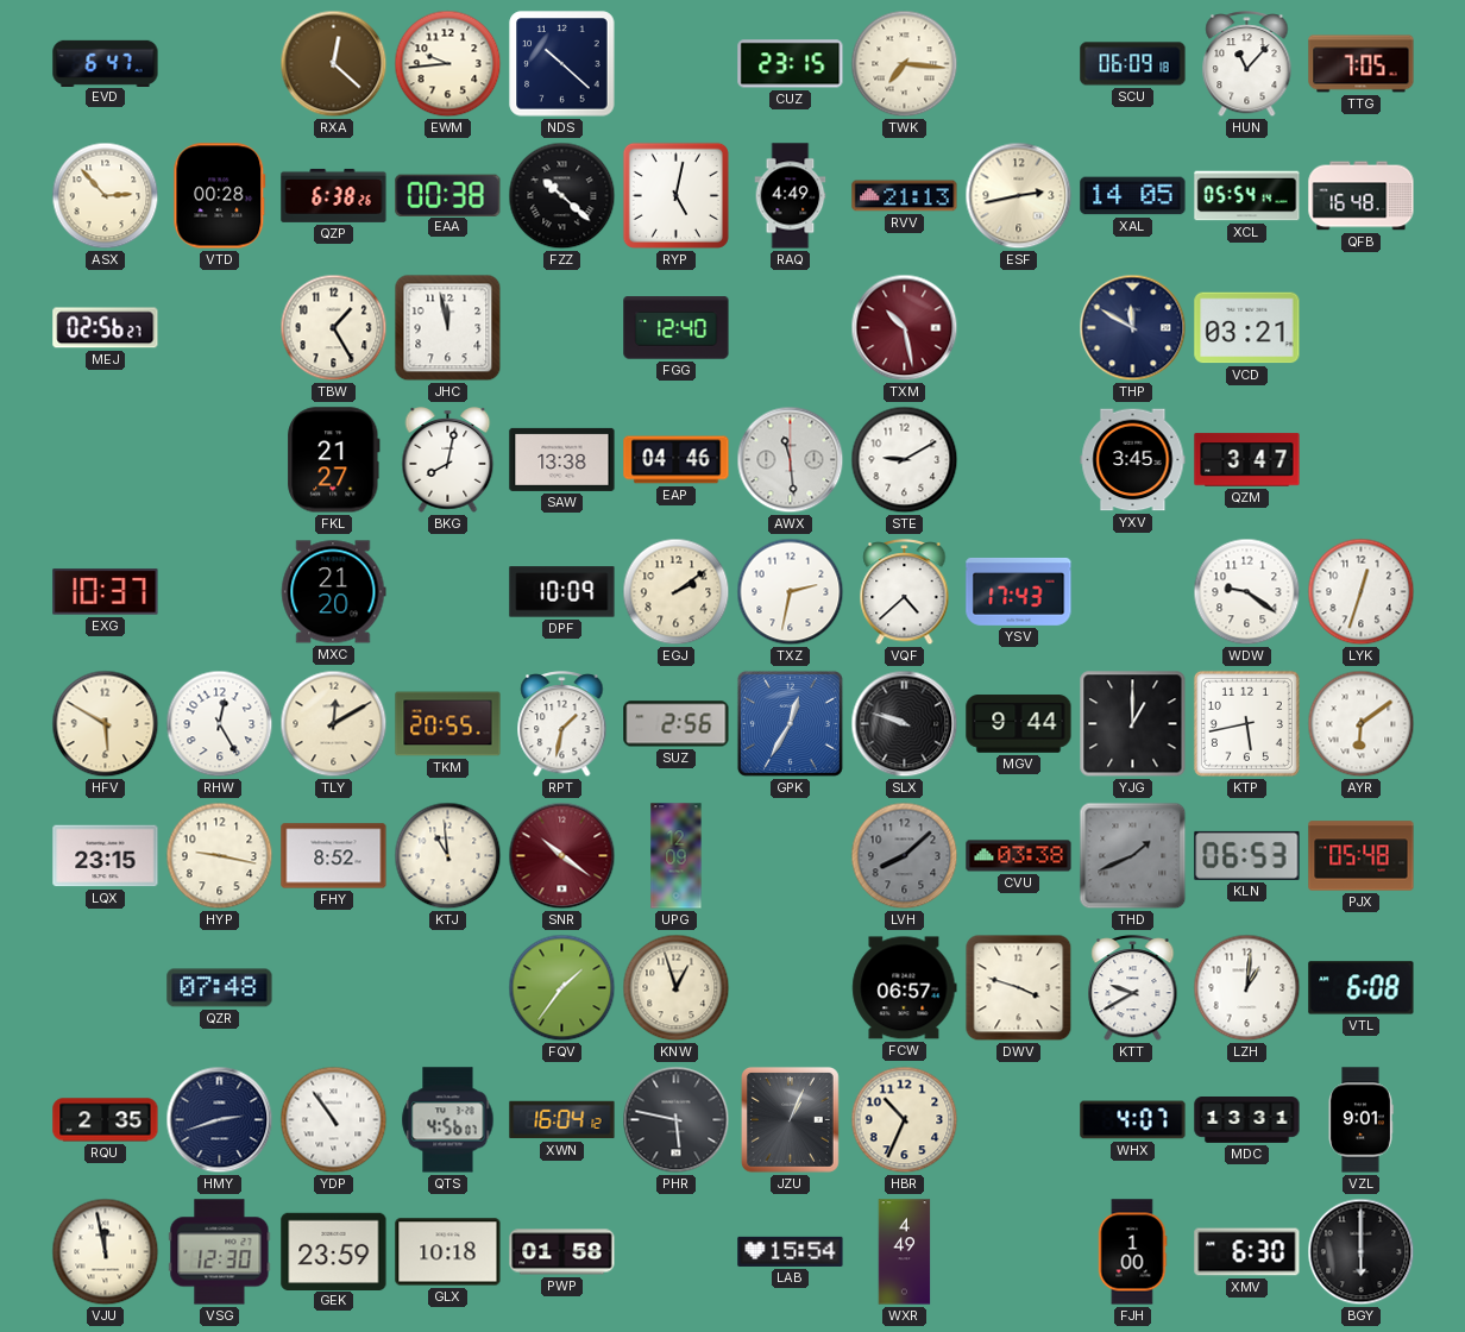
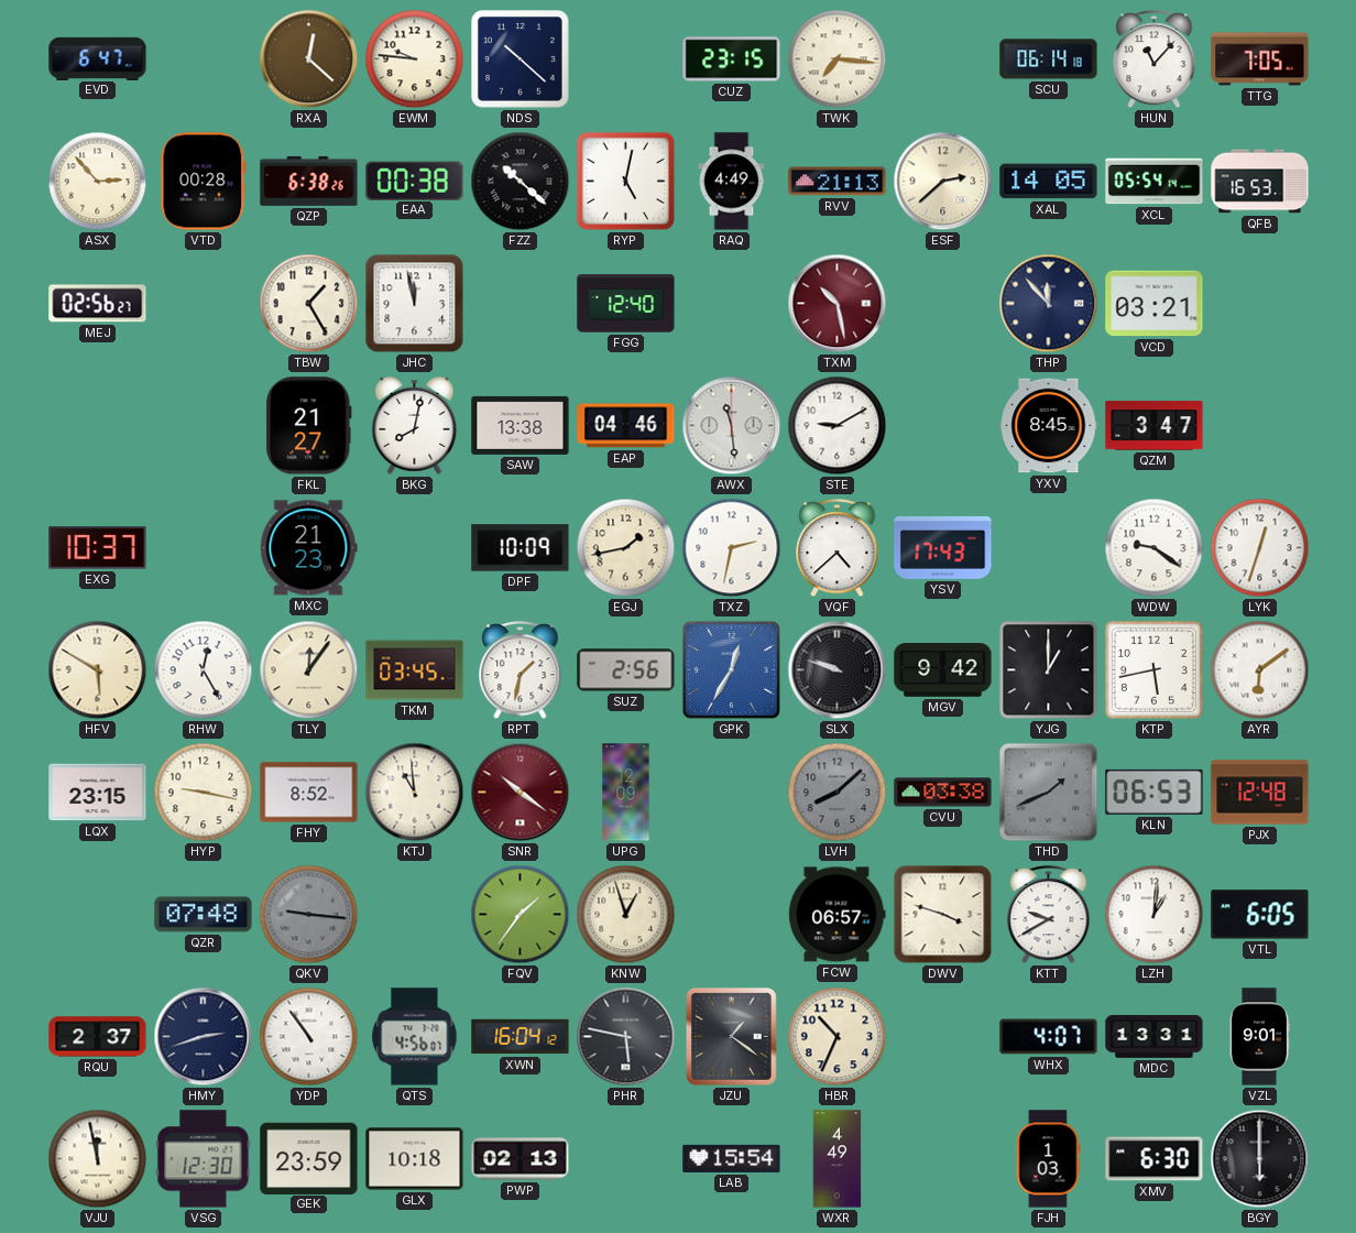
EWM: 9:44 -> 9:46 (415, 59)
SCU: 06:09 -> 06:14 (1049, 59)
ESF: 2:43 -> 2:38 (943, 182)
QFB: 16:48 -> 16:53 (1260, 182)
THP: 11:50 -> 11:53 (1049, 304)
YXV: 3:45 -> 8:45 (1049, 426)
MXC: 21:20 -> 21:23 (308, 548)
EGJ: 2:09 -> 1:43 (626, 548)
TLY: 12:10 -> 12:06 (309, 670)
TKM: 20:55 -> 03:45 (415, 670)
MGV: 9:44 -> 9:42 (943, 670)
PJX: 05:48 -> 12:48 (1260, 793)
QKV: none -> 9:16 (309, 915)
VTL: 6:08 -> 6:05 (1260, 915)
RQU: 2:35 -> 2:37 (98, 1037)
JZU: 1:04 -> 1:21 (731, 1036)
PWP: 01:58 -> 02:13 (521, 1159)
FJH: 1:00 -> 1:03 (1048, 1159)
